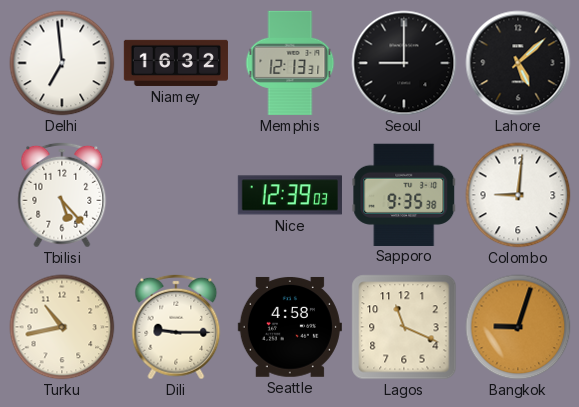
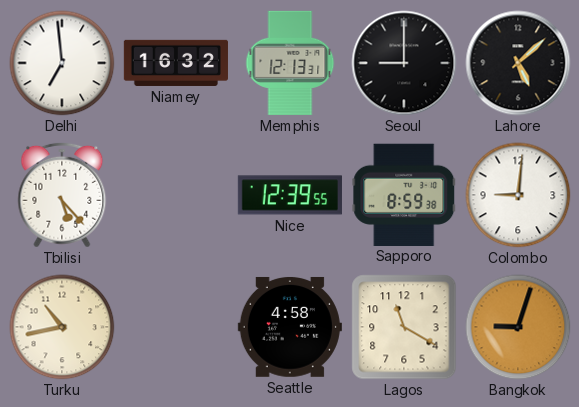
Nice: 12:39:03 -> 12:39:55 (290, 195)
Sapporo: 9:35 -> 8:59 (404, 194)
Dili: 9:15 -> none (176, 327)
Lagos: 11:19 -> 11:20 (404, 327)
